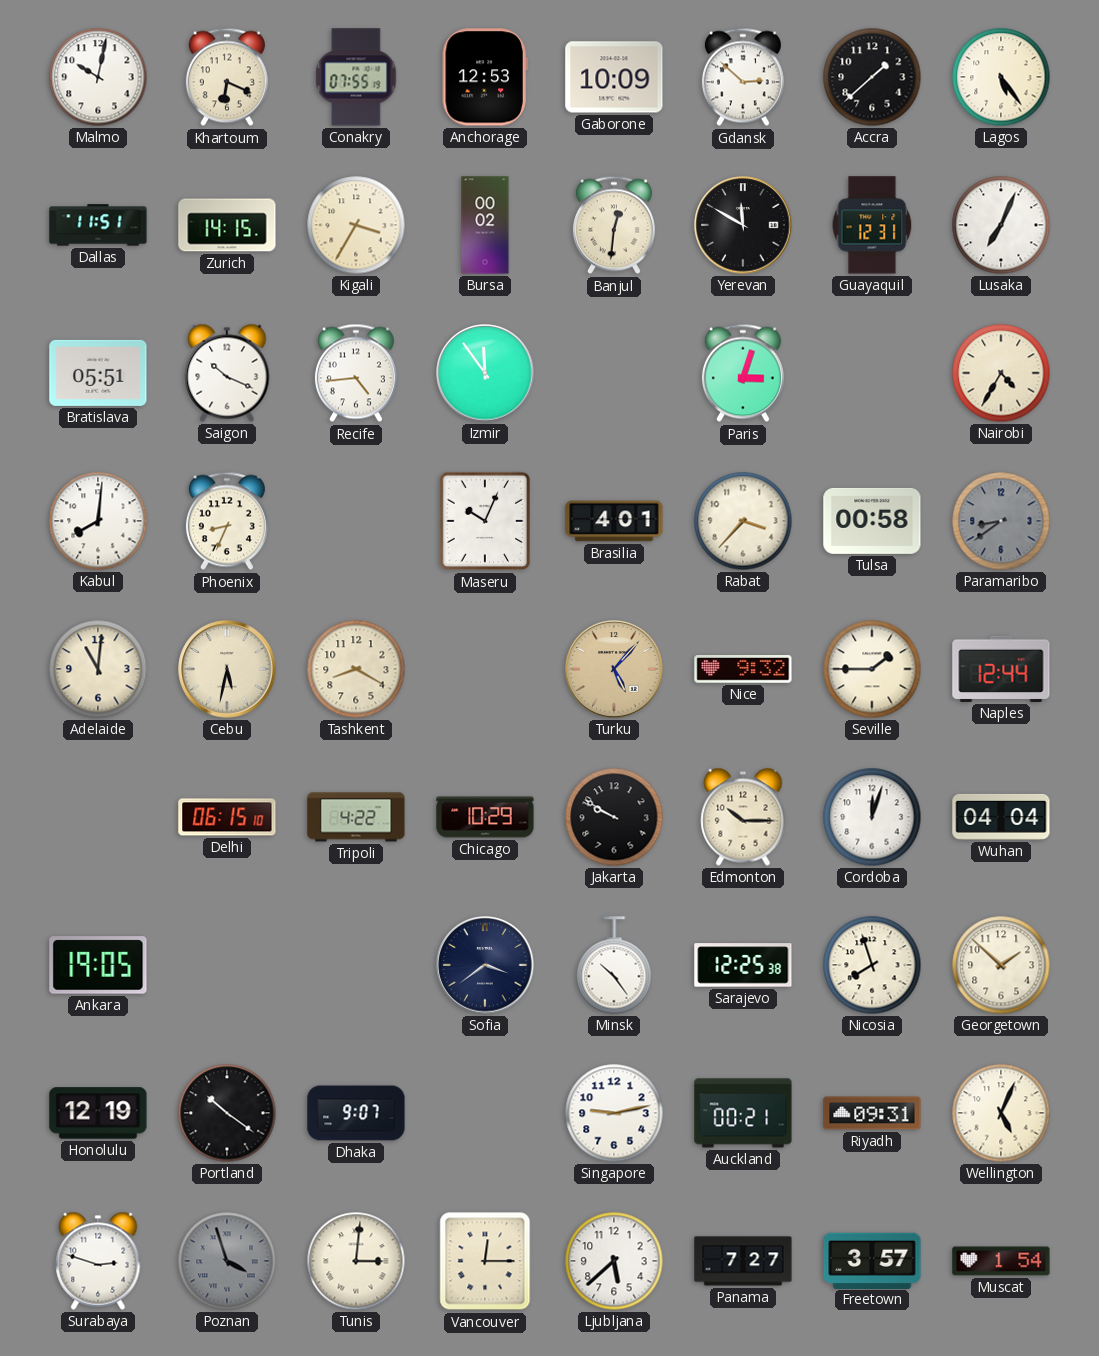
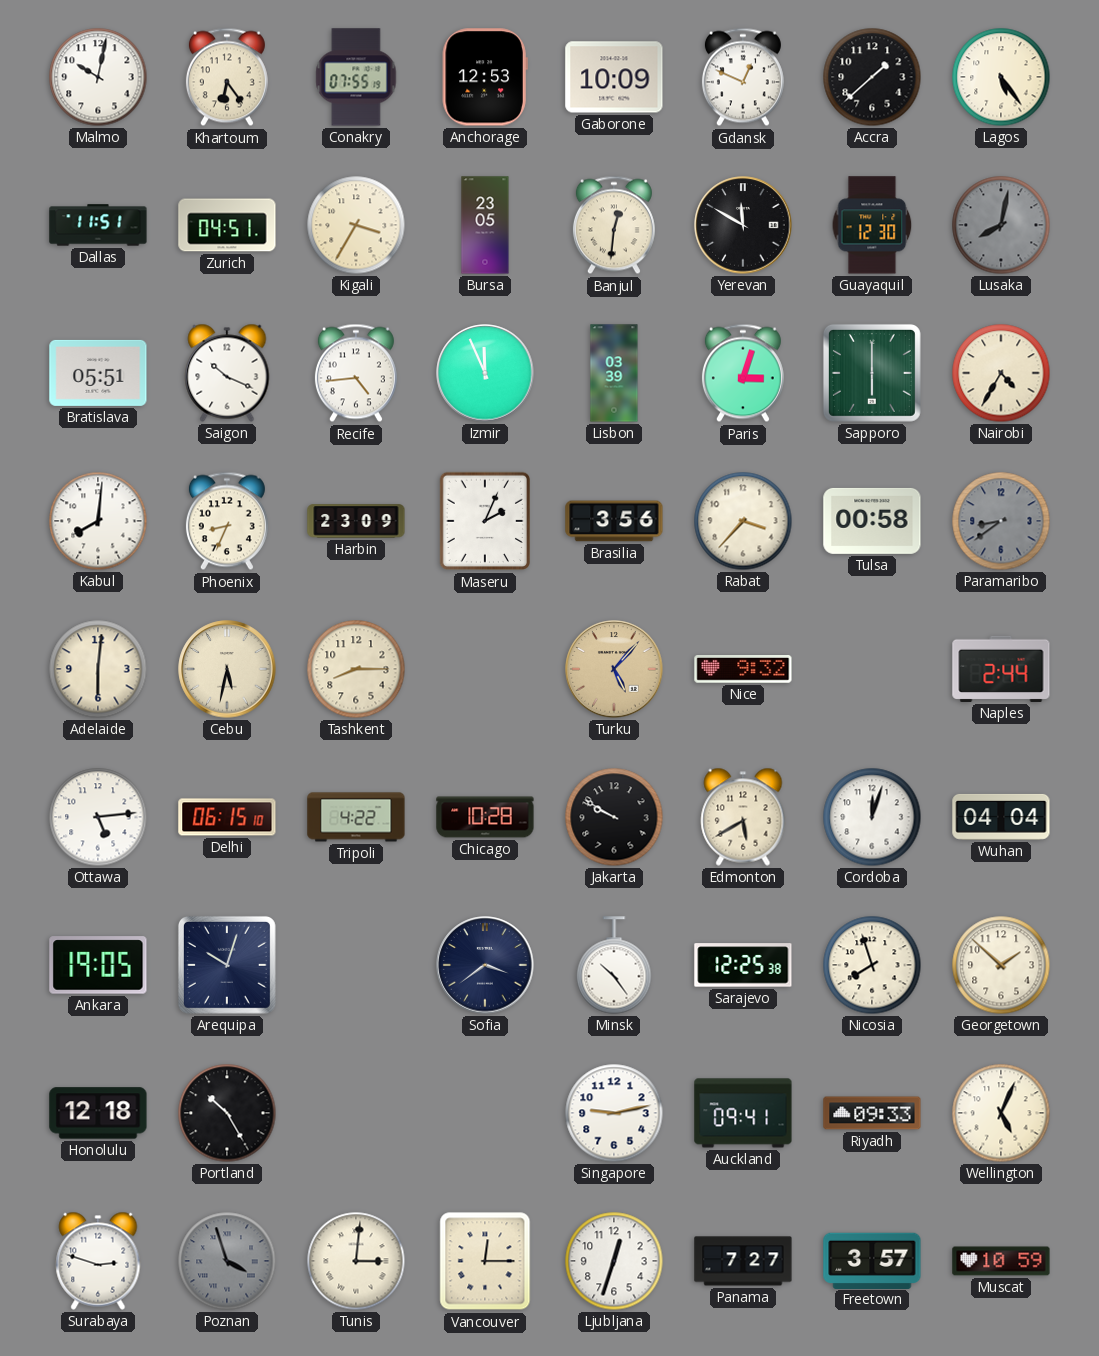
Khartoum: 6:19 -> 6:24 (227, 77)
Gdansk: 2:52 -> 12:49 (743, 77)
Zurich: 14:15 -> 04:51 (227, 225)
Bursa: 00:02 -> 23:05 (485, 225)
Guayaquil: 12:31 -> 12:30 (872, 225)
Lusaka: 7:04 -> 8:02 (1001, 225)
Lusaka dial: white -> grey (1001, 225)
Izmir: 11:54 -> 11:56 (485, 373)
Lisbon: none -> 03:39 (614, 373)
Sapporo: none -> 6:00 (872, 373)
Harbin: none -> 23:09 (356, 521)
Maseru: 10:04 -> 2:04 (484, 521)
Brasilia: 4:01 -> 3:56 (614, 521)
Adelaide: 11:01 -> 6:01 (98, 669)
Tashkent: 8:20 -> 8:15 (356, 669)
Seville: 1:45 -> none (872, 669)
Naples: 12:44 -> 2:44 (1001, 669)
Ottawa: none -> 5:14 (98, 817)
Chicago: 10:29 -> 10:28 (485, 817)
Edmonton: 10:15 -> 5:40 (743, 817)
Arequipa: none -> 10:03 (227, 965)
Honolulu: 12:19 -> 12:18 (98, 1113)
Portland: 10:21 -> 10:25 (227, 1113)
Dhaka: 9:07 -> none (356, 1113)
Auckland: 00:21 -> 09:41 (743, 1113)
Riyadh: 09:31 -> 09:33 (872, 1113)
Ljubljana: 5:38 -> 12:33 (614, 1261)
Muscat: 1:54 -> 10:59 (1001, 1261)
